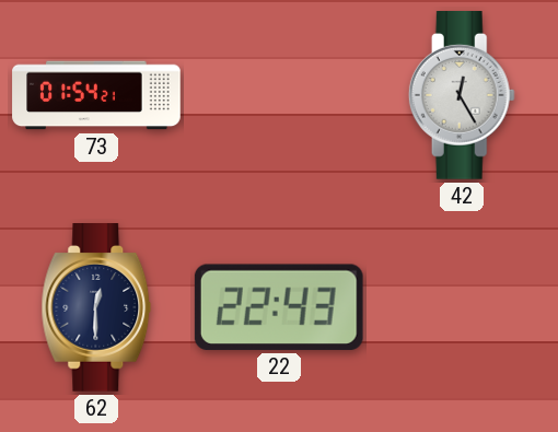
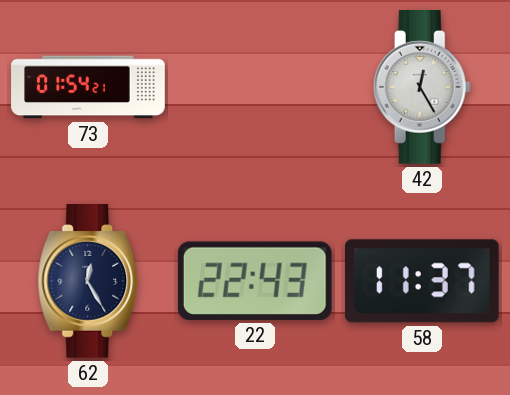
62: 12:30 -> 12:25 (88, 282)
58: none -> 11:37 (422, 281)
